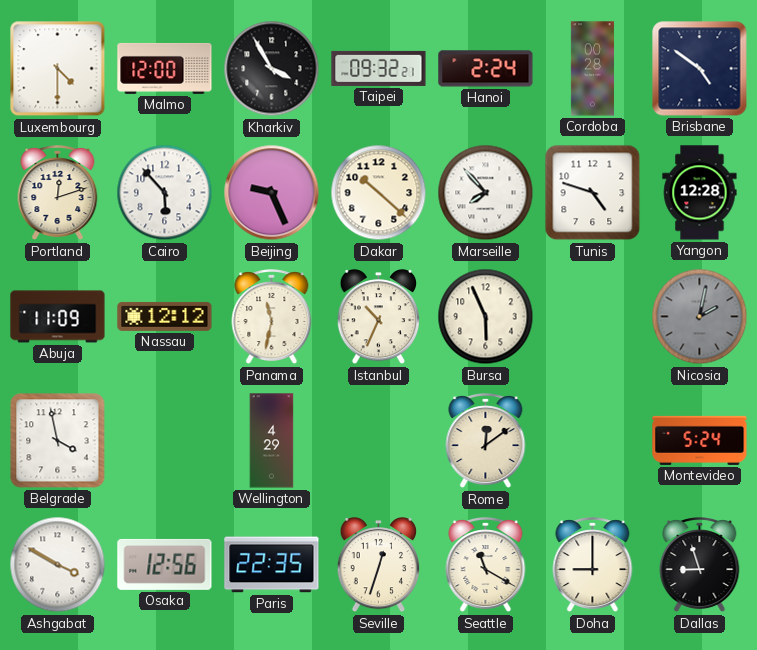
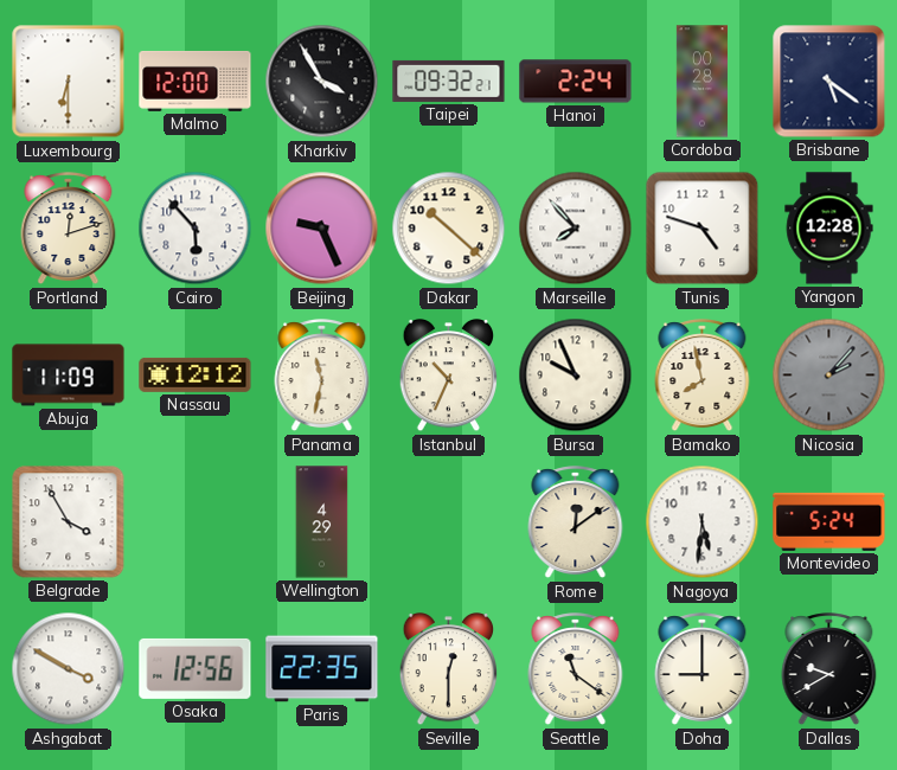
Luxembourg: 4:30 -> 6:30 (69, 82)
Brisbane: 4:51 -> 5:21 (829, 82)
Bursa: 5:56 -> 9:56 (576, 376)
Bamako: none -> 7:58 (703, 376)
Nicosia: 2:02 -> 2:07 (829, 376)
Belgrade: 3:58 -> 3:55 (69, 522)
Nagoya: none -> 5:31 (703, 522)
Seville: 12:33 -> 12:30 (448, 670)
Seattle: 11:20 -> 11:21 (576, 669)
Dallas: 8:57 -> 9:40 (829, 669)
